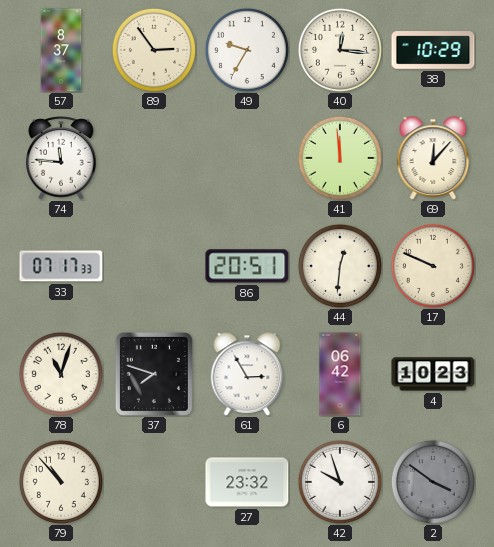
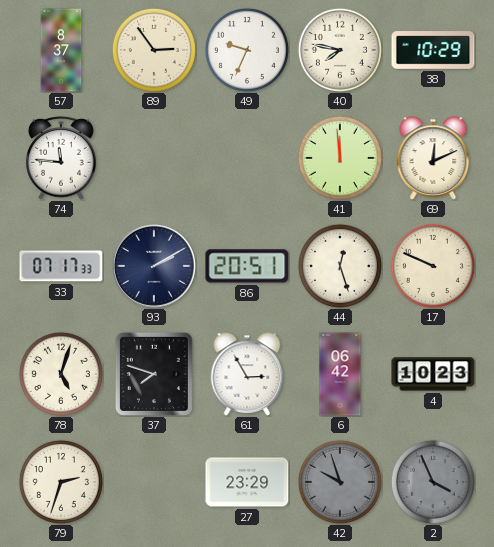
49: 9:35 -> 9:34 (247, 50)
40: 12:16 -> 7:47 (340, 50)
69: 12:07 -> 12:11 (433, 158)
93: none -> 2:10 (154, 266)
44: 12:31 -> 12:27 (340, 266)
78: 11:03 -> 5:03 (61, 374)
79: 10:53 -> 2:33 (61, 482)
27: 23:32 -> 23:29 (247, 482)
42 dial: white -> grey (340, 482)
2: 3:51 -> 3:56 (433, 482)
